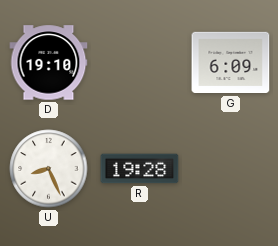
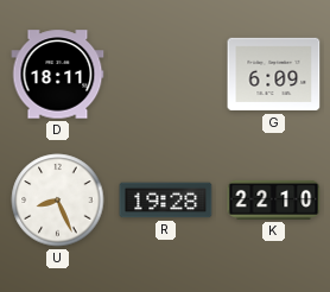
D: 19:10 -> 18:11 (58, 75)
K: none -> 22:10 (274, 199)
